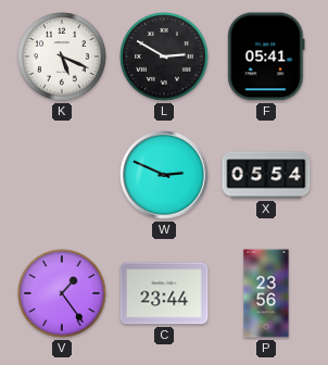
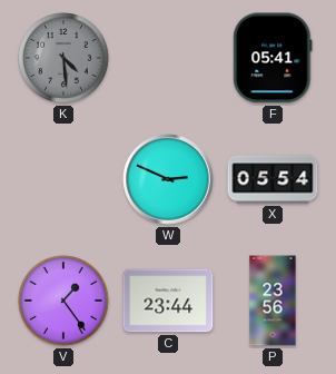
K: 5:19 -> 4:29 (63, 58)
K dial: white -> grey (63, 58)
L: 2:50 -> none (164, 56)
